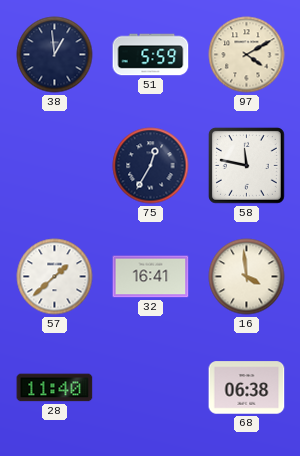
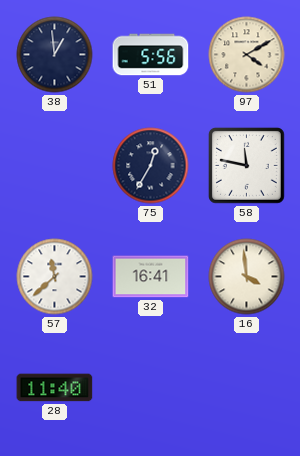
51: 5:59 -> 5:56 (151, 55)
57: 1:38 -> 11:38 (55, 277)
68: 06:38 -> none (247, 388)
